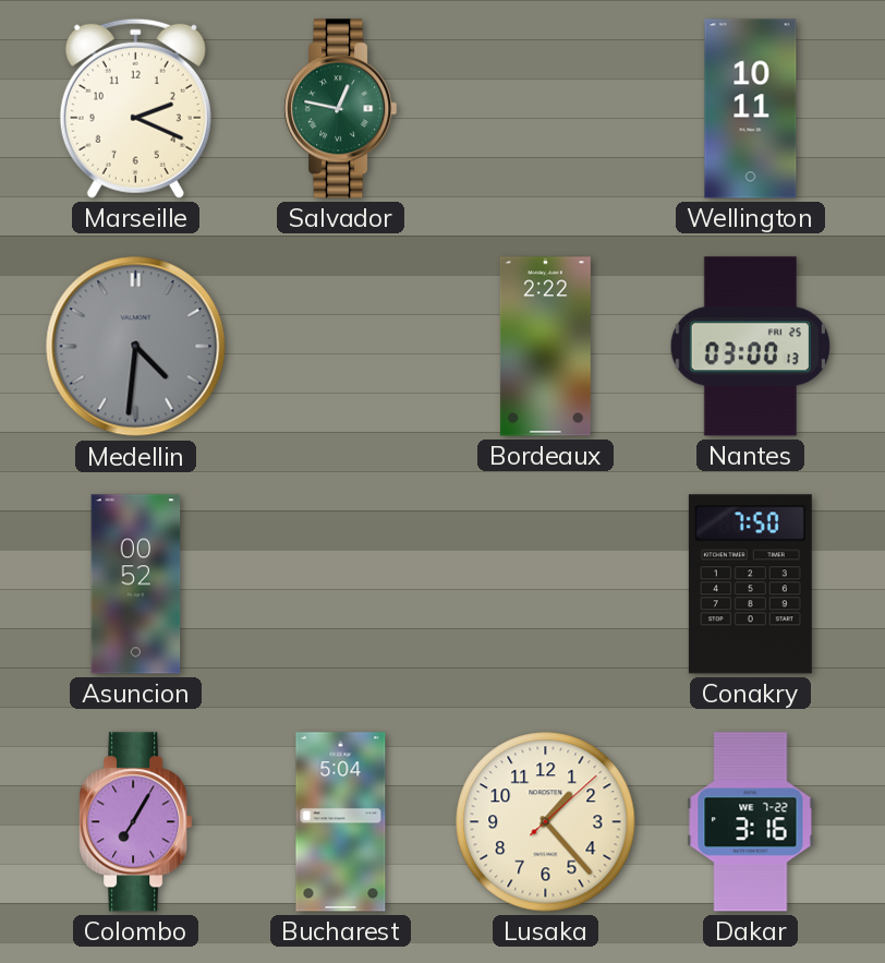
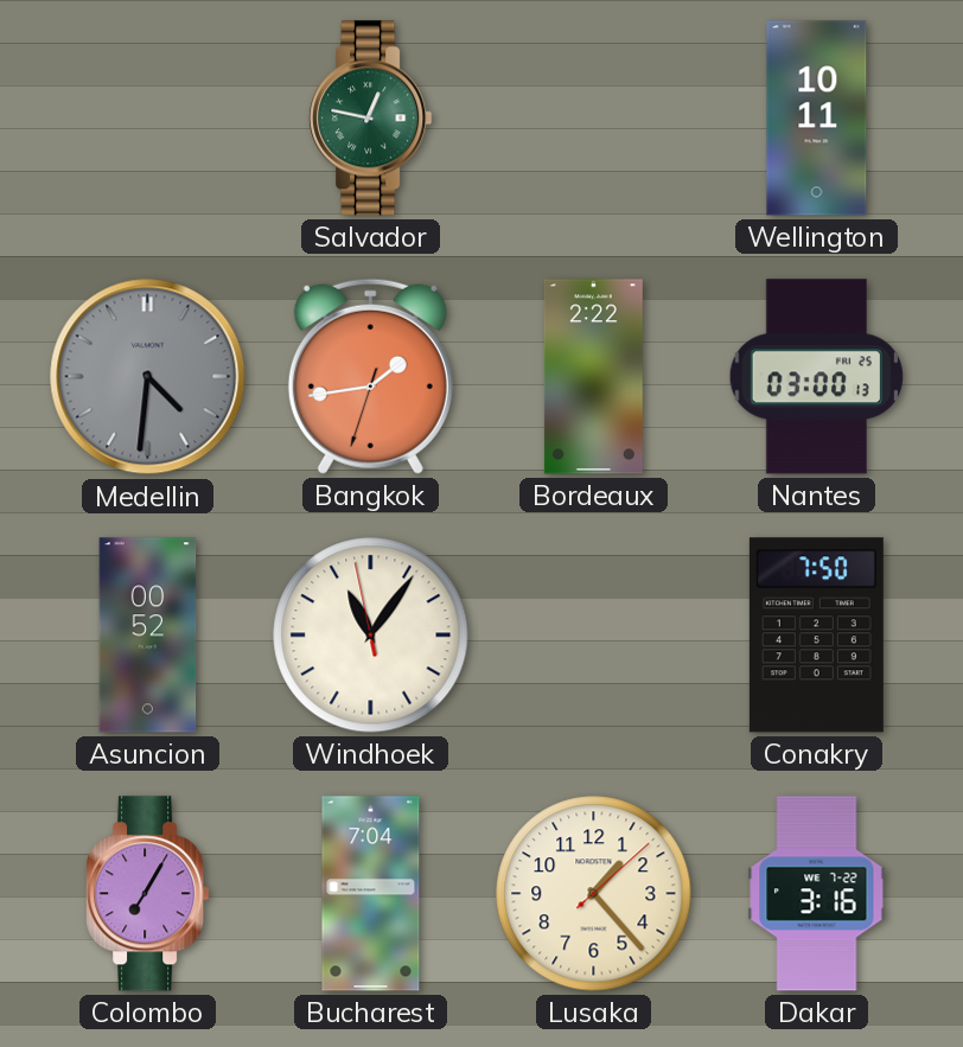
Marseille: 2:19 -> none (135, 108)
Bangkok: none -> 1:43 (370, 376)
Windhoek: none -> 11:05 (371, 636)
Bucharest: 5:04 -> 7:04 (371, 894)
